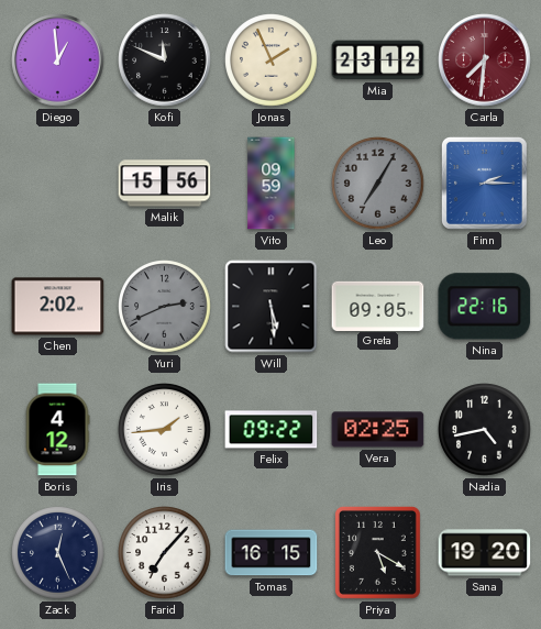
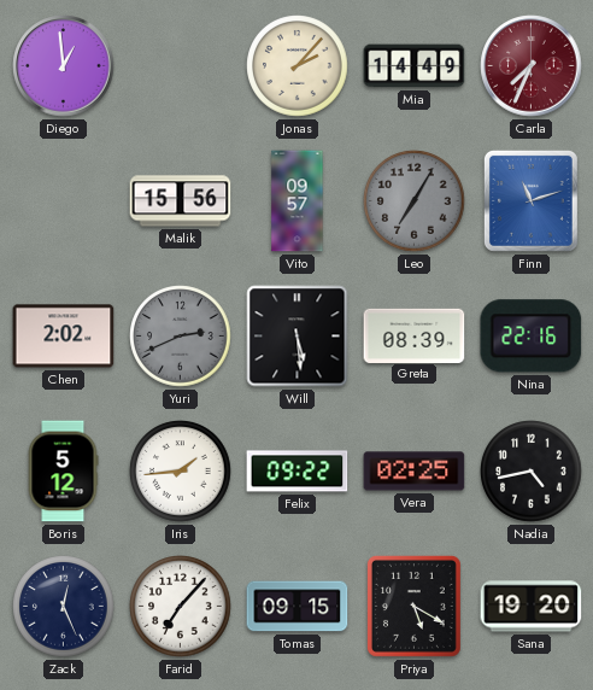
Kofi: 11:49 -> none (165, 60)
Jonas: 1:56 -> 2:07 (298, 66)
Mia: 23:12 -> 14:49 (415, 66)
Carla: 7:31 -> 7:34 (532, 66)
Vito: 09:59 -> 09:57 (298, 201)
Finn: 2:15 -> 11:12 (530, 200)
Greta: 09:05 -> 08:39 (415, 335)
Boris: 4:12 -> 5:12 (63, 472)
Tomas: 16:15 -> 09:15 (298, 607)
